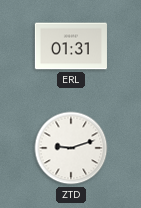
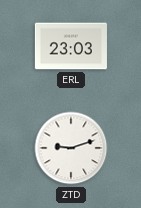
ERL: 01:31 -> 23:03 (71, 46)
